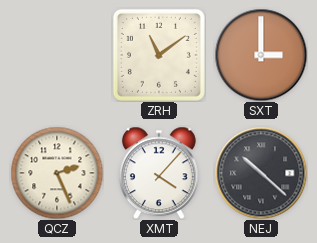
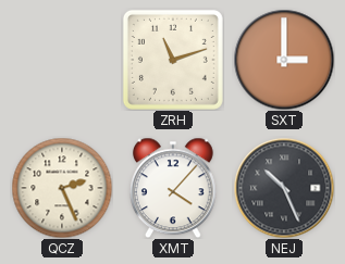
ZRH: 11:09 -> 11:12 (173, 60)
NEJ: 10:22 -> 10:26 (284, 188)
